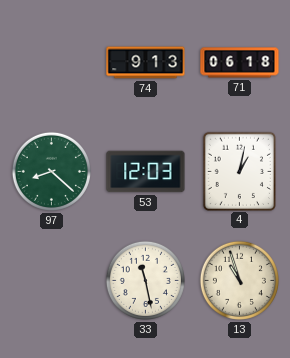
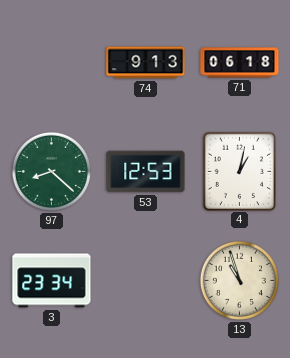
53: 12:03 -> 12:53 (146, 172)
3: none -> 23:34 (52, 281)
33: 11:28 -> none (145, 280)
